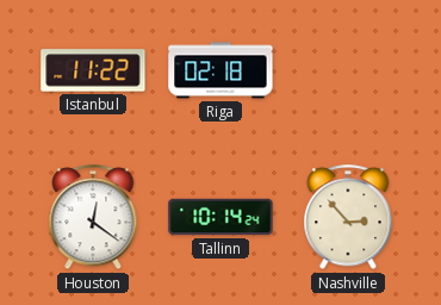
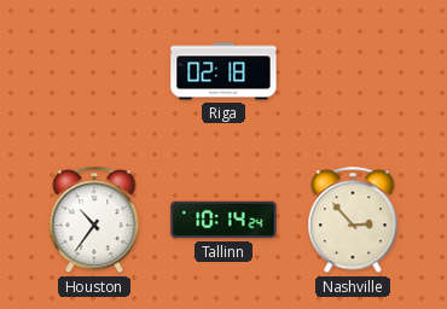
Istanbul: 11:22 -> none (93, 70)
Houston: 12:21 -> 10:36 (94, 221)
